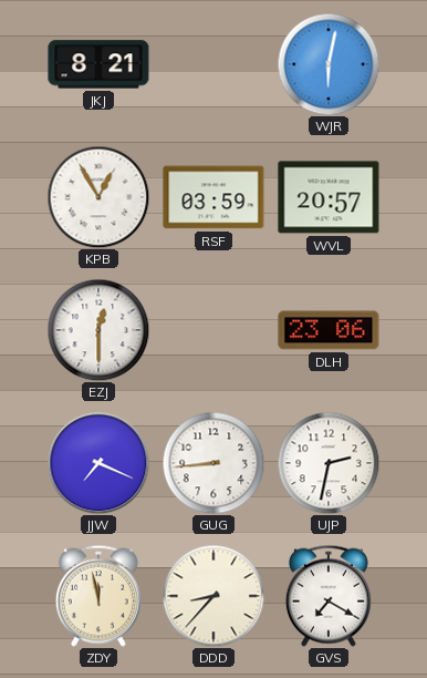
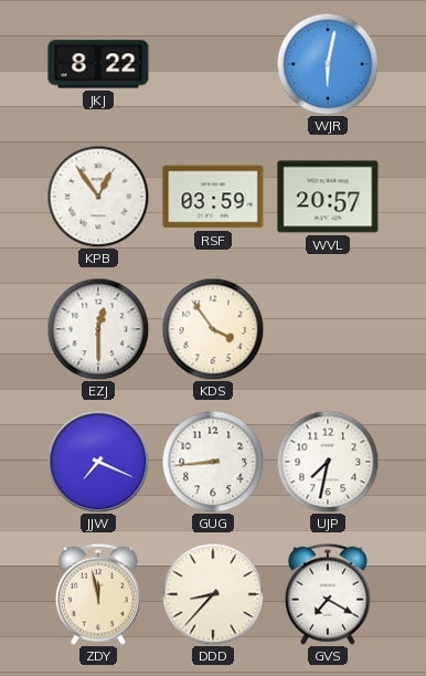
JKJ: 8:21 -> 8:22 (98, 64)
KPB: 12:55 -> 12:54 (98, 197)
KDS: none -> 3:54 (213, 329)
DLH: 23:06 -> none (329, 330)
UJP: 2:32 -> 7:32 (328, 462)
